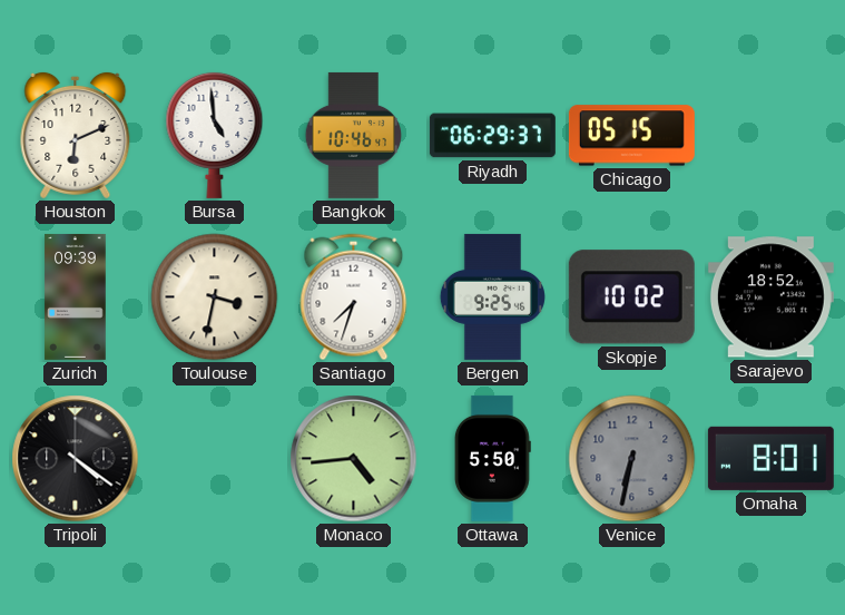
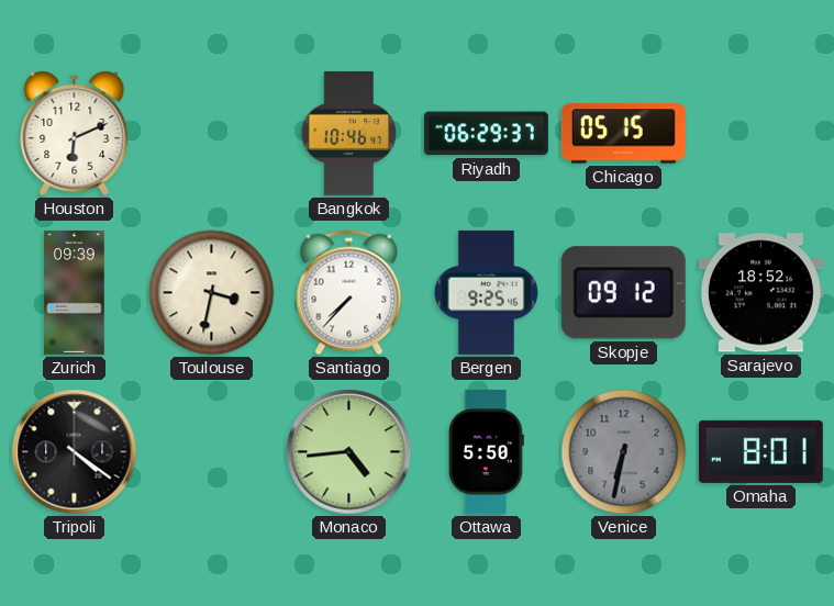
Bursa: 4:59 -> none (215, 135)
Santiago: 7:33 -> 7:37 (349, 293)
Skopje: 10:02 -> 09:12 (623, 293)
